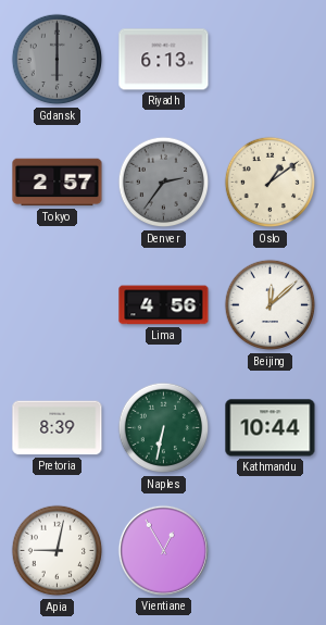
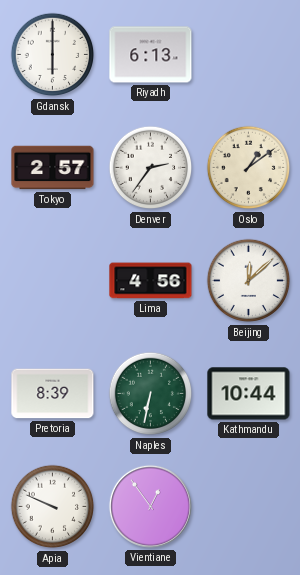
Gdansk dial: grey -> white (53, 55)
Denver dial: grey -> white (151, 168)
Apia: 9:02 -> 9:49 (53, 507)
Vientiane: 12:55 -> 12:54 (150, 506)
